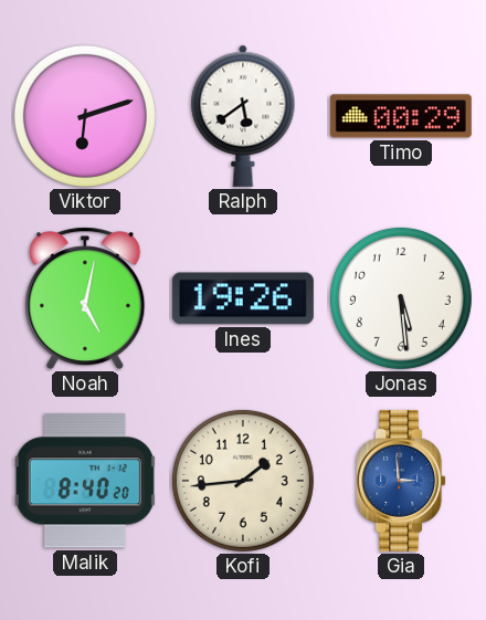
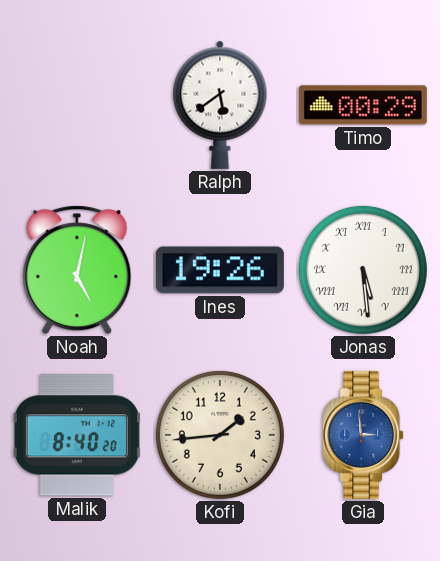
Viktor: 6:12 -> none (85, 116)
Jonas numerals: Arabic -> Roman (363, 270)
